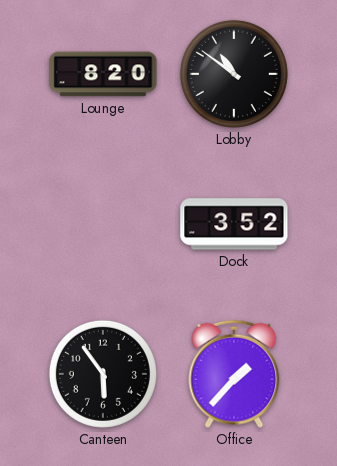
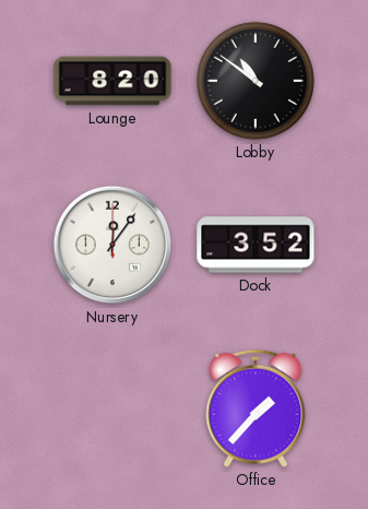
Nursery: none -> 12:06 (112, 245)
Canteen: 5:54 -> none (103, 374)
